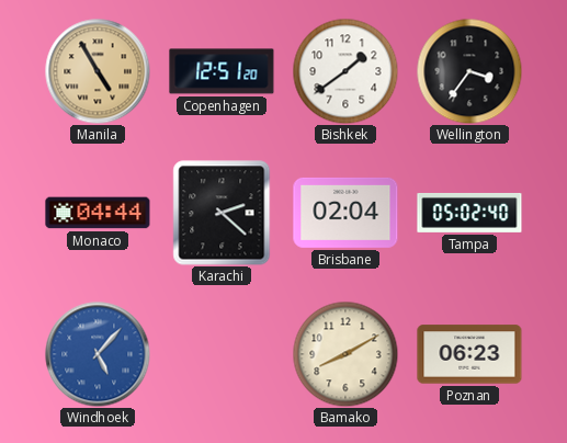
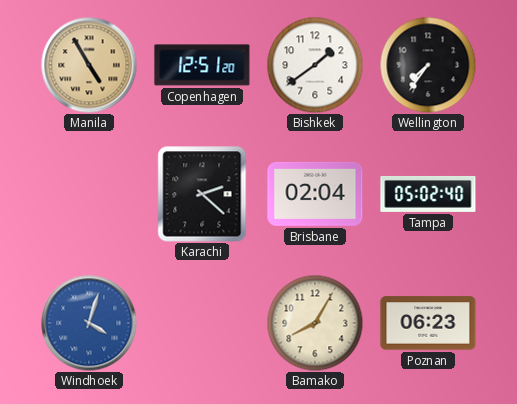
Wellington: 3:36 -> 7:36 (428, 65)
Monaco: 04:44 -> none (98, 213)
Windhoek: 5:07 -> 4:03 (89, 323)
Bamako: 8:10 -> 8:05 (315, 323)
